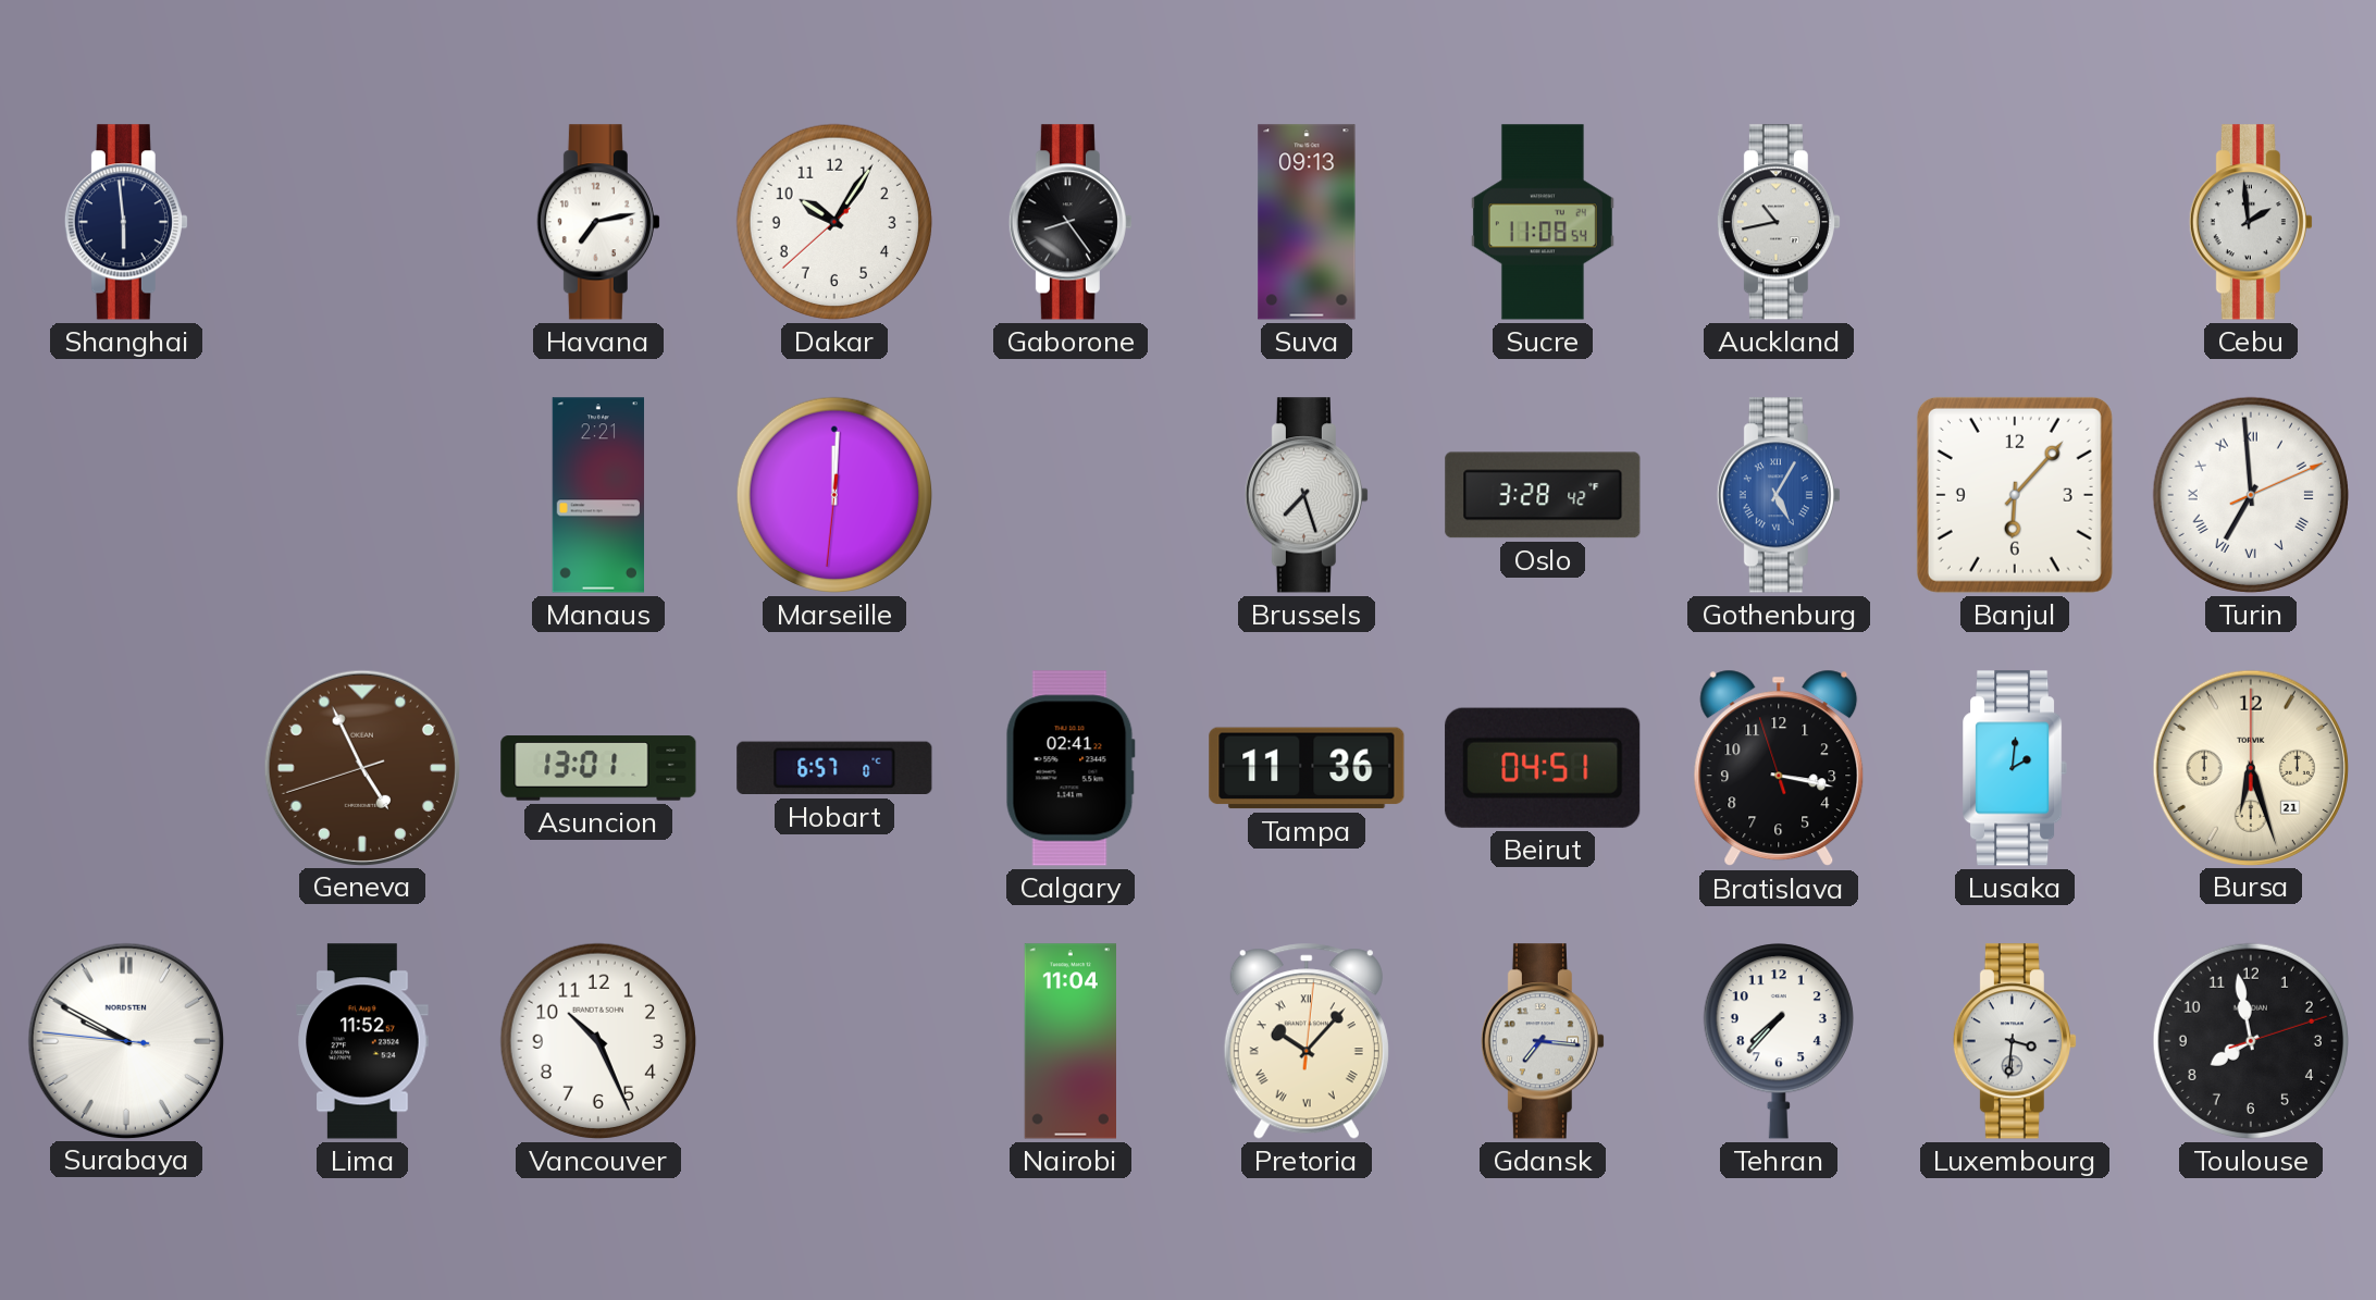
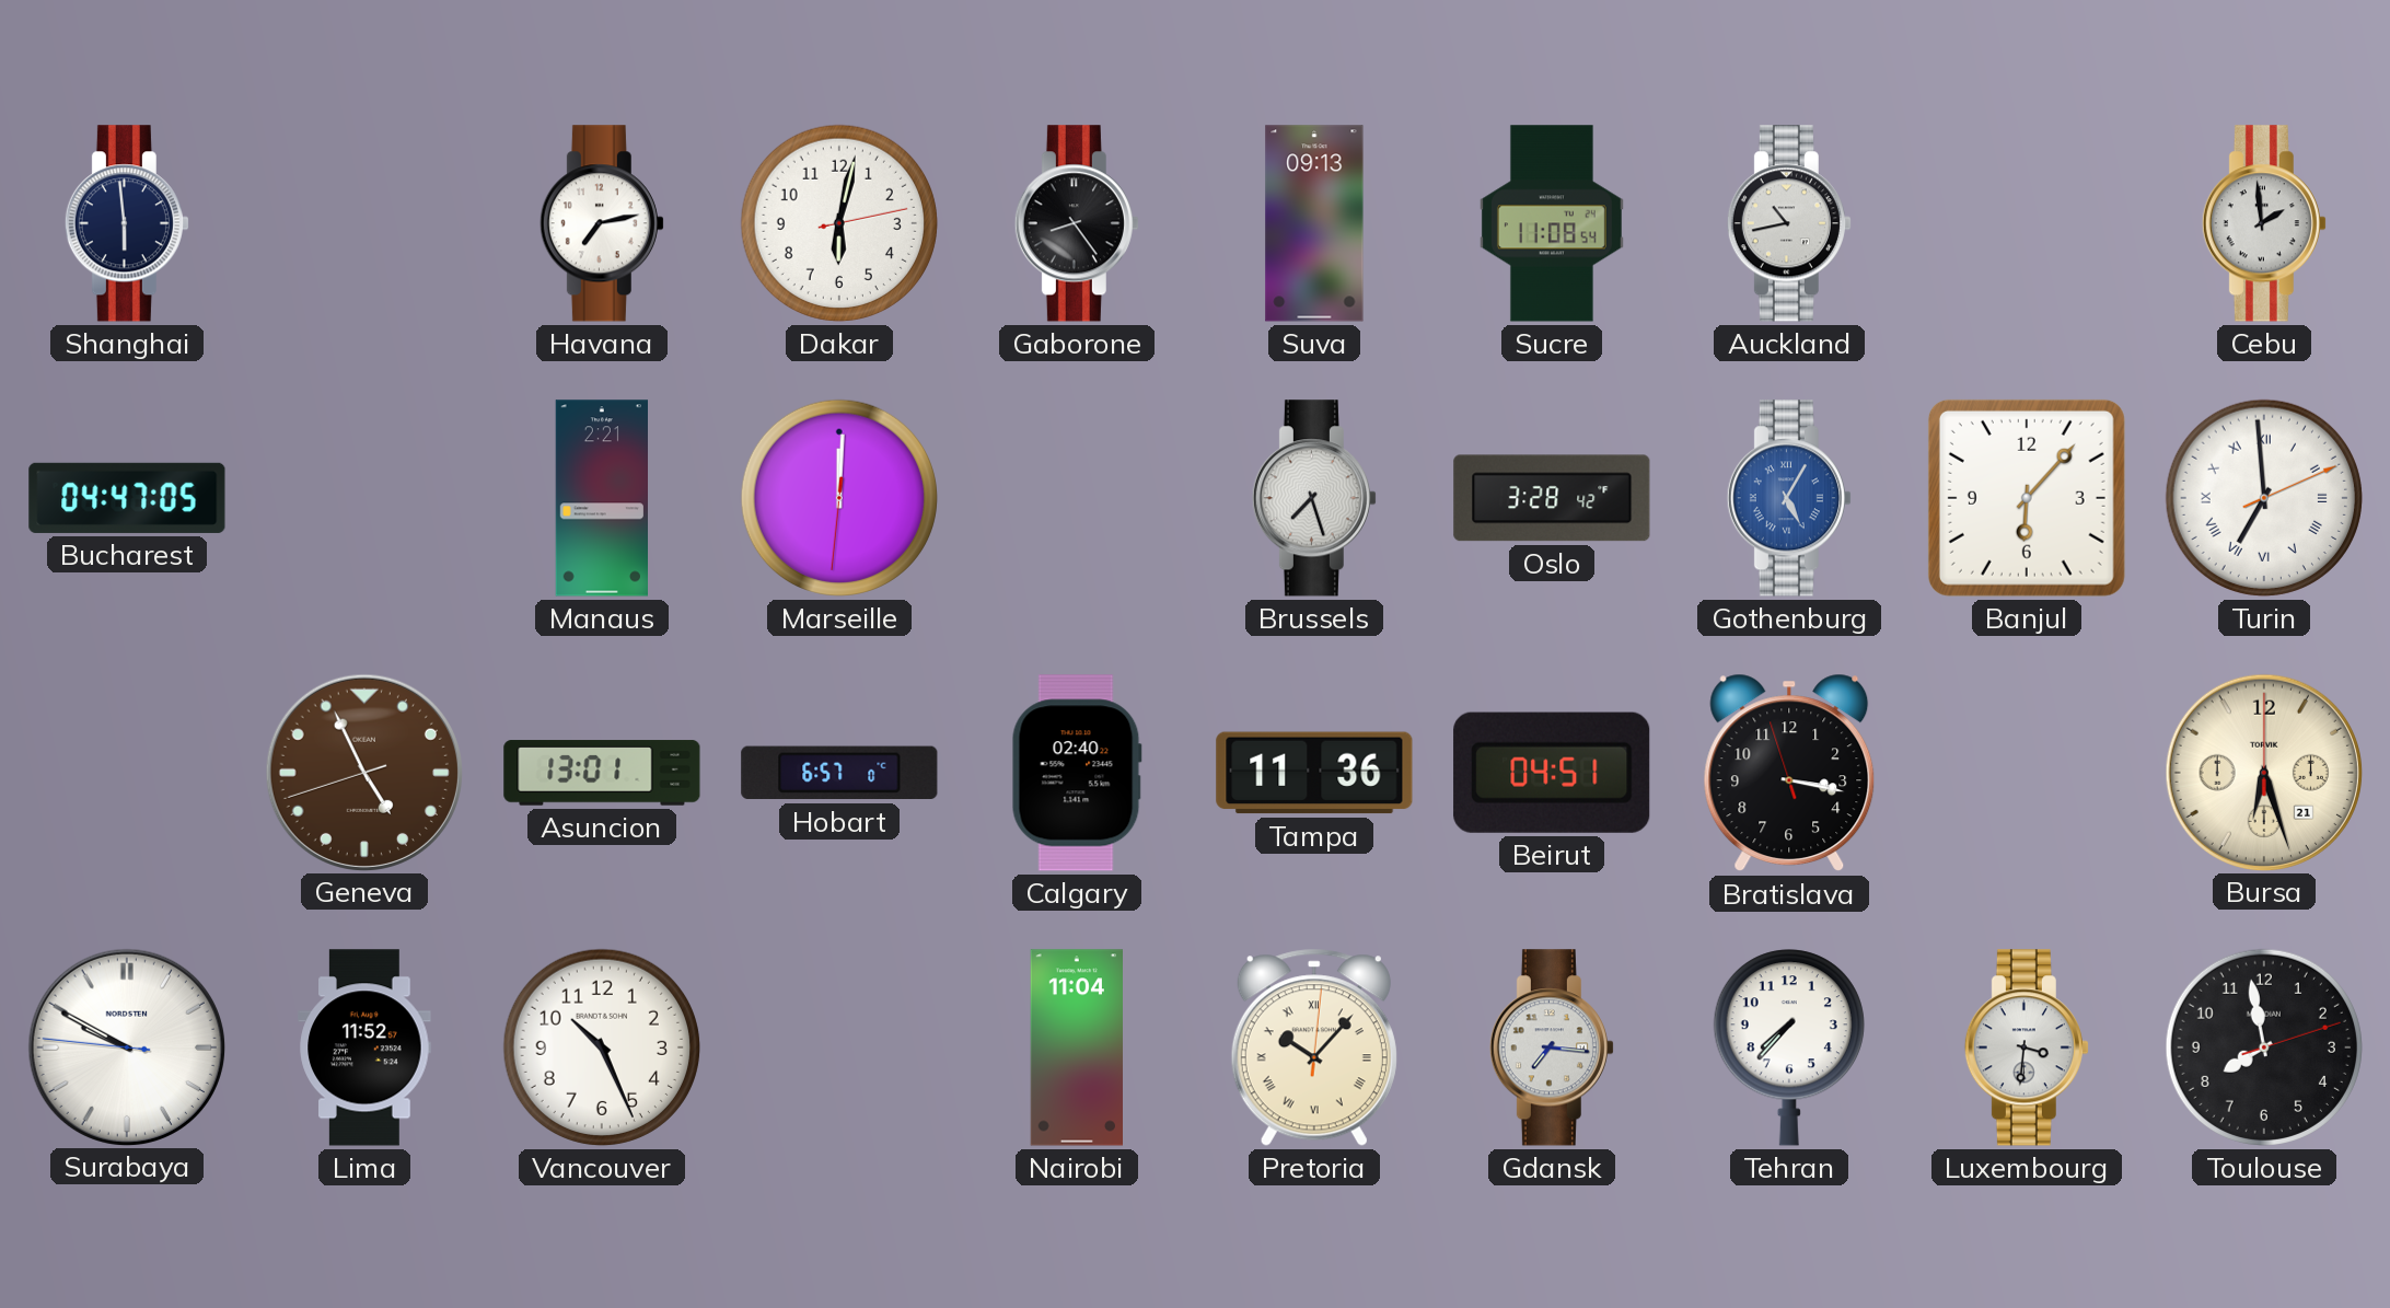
Dakar: 10:05 -> 6:02 (839, 223)
Bucharest: none -> 04:47 (127, 498)
Calgary: 02:41 -> 02:40 (1077, 773)
Lusaka: 2:01 -> none (2016, 768)
